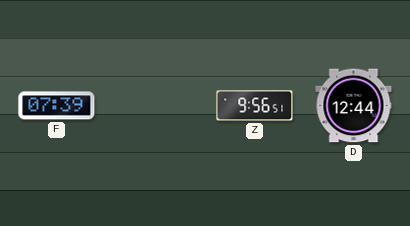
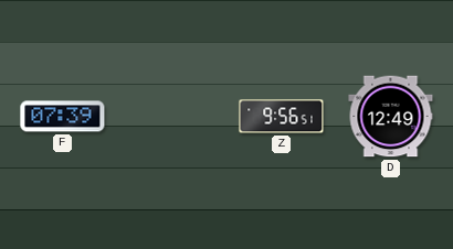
D: 12:44 -> 12:49 (391, 117)
